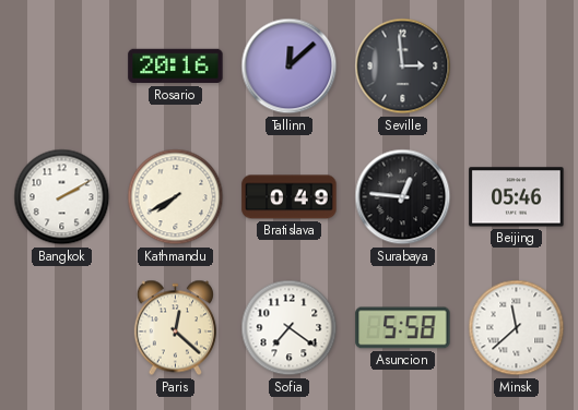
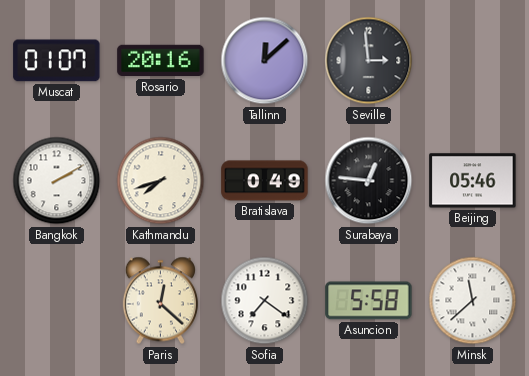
Muscat: none -> 01:07 (57, 61)
Kathmandu: 7:40 -> 7:42 (161, 181)
